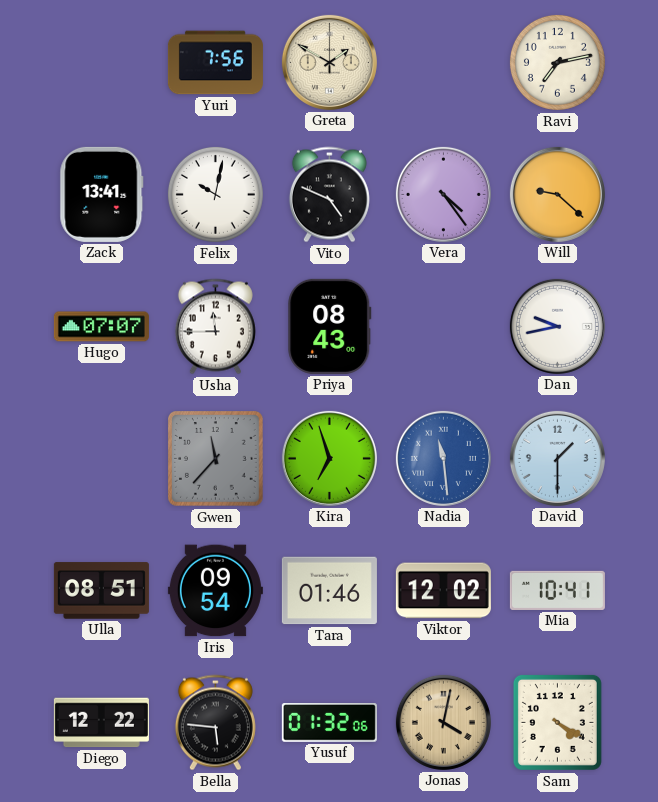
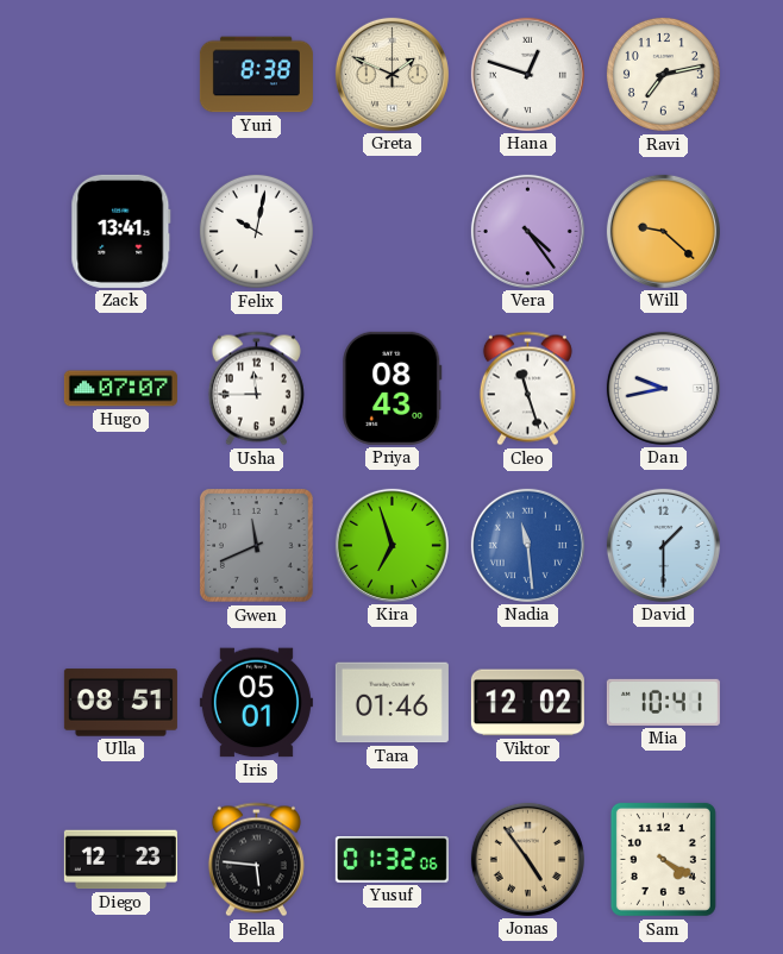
Yuri: 7:56 -> 8:38 (256, 75)
Greta: 1:50 -> 1:49 (391, 74)
Hana: none -> 12:48 (527, 74)
Vito: 4:49 -> none (329, 195)
Cleo: none -> 11:27 (527, 389)
Gwen: 11:37 -> 11:41 (257, 546)
Iris: 09:54 -> 05:01 (256, 703)
Diego: 12:22 -> 12:23 (120, 860)
Jonas: 4:02 -> 4:54 (527, 859)
